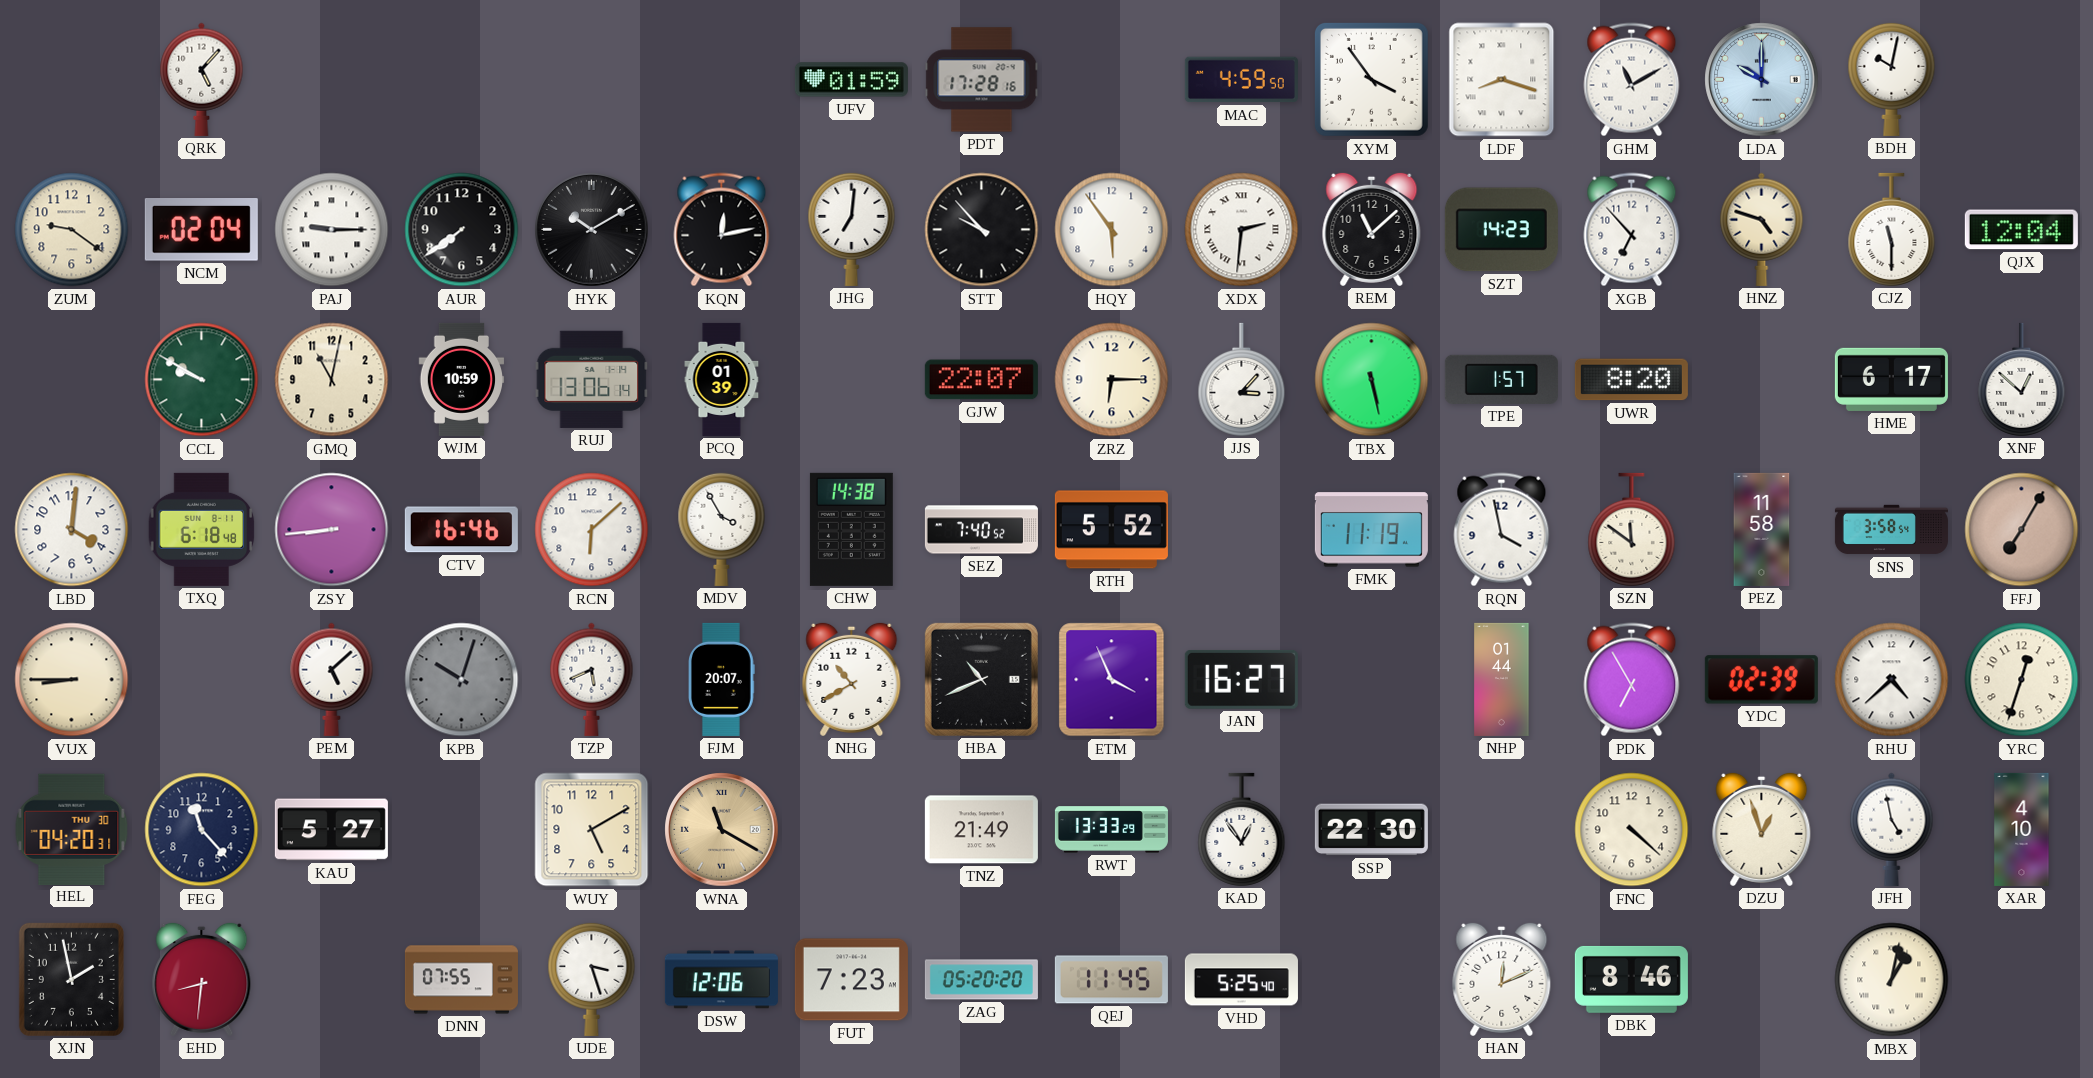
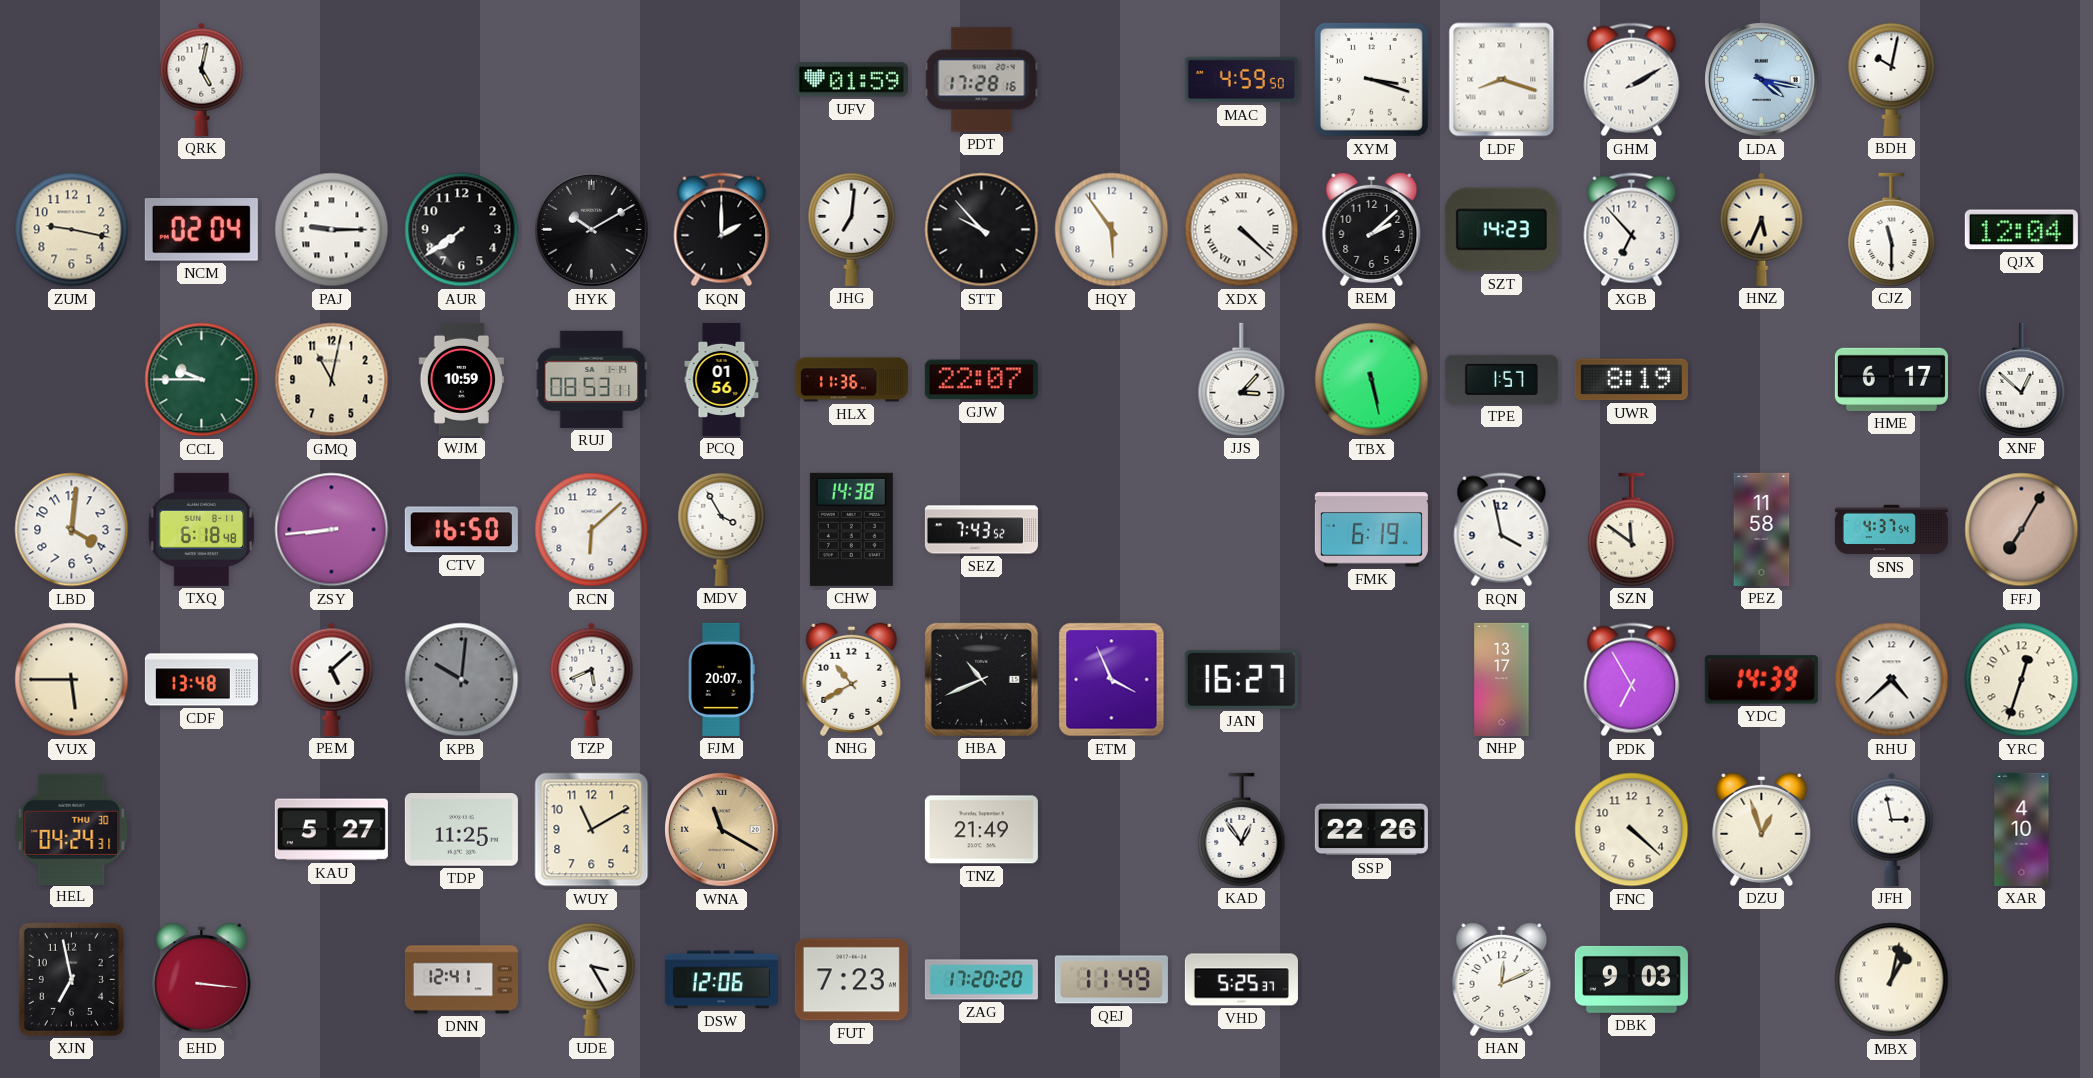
QRK: 5:07 -> 5:02 (202, 79)
XYM: 3:54 -> 3:18 (1371, 79)
GHM: 11:10 -> 2:10 (1632, 80)
LDA: 10:00 -> 4:17 (1762, 80)
ZUM: 9:21 -> 9:17 (72, 230)
KQN: 12:13 -> 2:00 (722, 230)
XDX: 2:31 -> 4:22 (1242, 230)
REM: 11:08 -> 2:08 (1372, 229)
HNZ: 4:48 -> 5:34 (1762, 229)
CCL: 9:50 -> 9:45 (202, 380)
RUJ: 13:06 -> 08:53 (592, 379)
PCQ: 01:39 -> 01:56 (722, 379)
HLX: none -> 11:36 (851, 380)
ZRZ: 6:15 -> none (1112, 380)
UWR: 8:20 -> 8:19 (1631, 380)
CTV: 16:46 -> 16:50 (461, 530)
SEZ: 7:40 -> 7:43 (981, 530)
RTH: 5:52 -> none (1111, 530)
FMK: 11:19 -> 6:19 (1371, 530)
SNS: 3:58 -> 4:37 (1891, 530)
VUX: 8:45 -> 5:45 (72, 680)
CDF: none -> 13:48 (201, 680)
KPB: 10:03 -> 10:01 (462, 680)
NHP: 01:44 -> 13:17 (1502, 679)
YDC: 02:39 -> 14:39 (1761, 680)
HEL: 04:20 -> 04:24 (72, 829)
FEG: 11:23 -> none (202, 830)
TDP: none -> 11:25 (461, 830)
WUY: 5:10 -> 11:10 (592, 830)
RWT: 13:33 -> none (1111, 830)
SSP: 22:30 -> 22:26 (1371, 830)
JFH: 4:58 -> 2:58 (1892, 829)
XJN: 1:58 -> 6:58 (71, 979)
EHD: 8:31 -> 3:16 (202, 979)
DNN: 07:55 -> 12:41 (461, 980)
UDE: 3:27 -> 3:25 (592, 979)
ZAG: 05:20 -> 17:20 (981, 980)
QEJ: 11:45 -> 11:49 (1111, 980)
VHD: 5:25:40 -> 5:25:37 (1241, 980)
DBK: 8:46 -> 9:03 (1631, 979)
